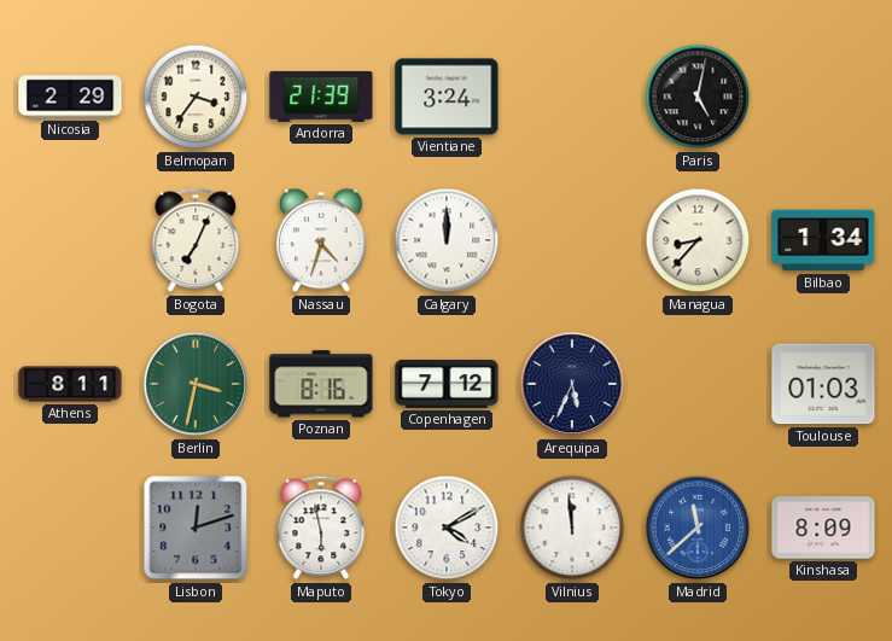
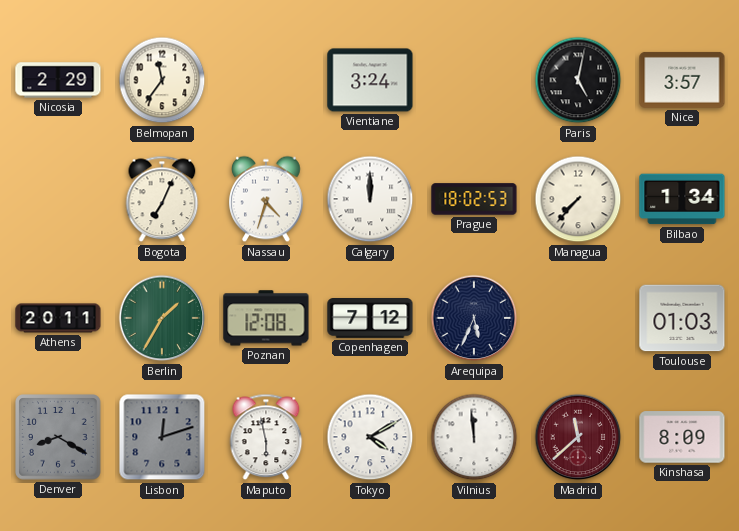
Belmopan: 3:36 -> 11:36 (162, 80)
Andorra: 21:39 -> none (321, 97)
Nice: none -> 3:57 (682, 80)
Prague: none -> 18:02 (474, 199)
Managua: 8:37 -> 7:37 (578, 199)
Athens: 8:11 -> 20:11 (58, 318)
Berlin: 3:32 -> 1:35 (162, 318)
Poznan: 8:16 -> 12:08 (266, 318)
Denver: none -> 8:20 (58, 437)
Madrid dial: blue -> burgundy (578, 437)
